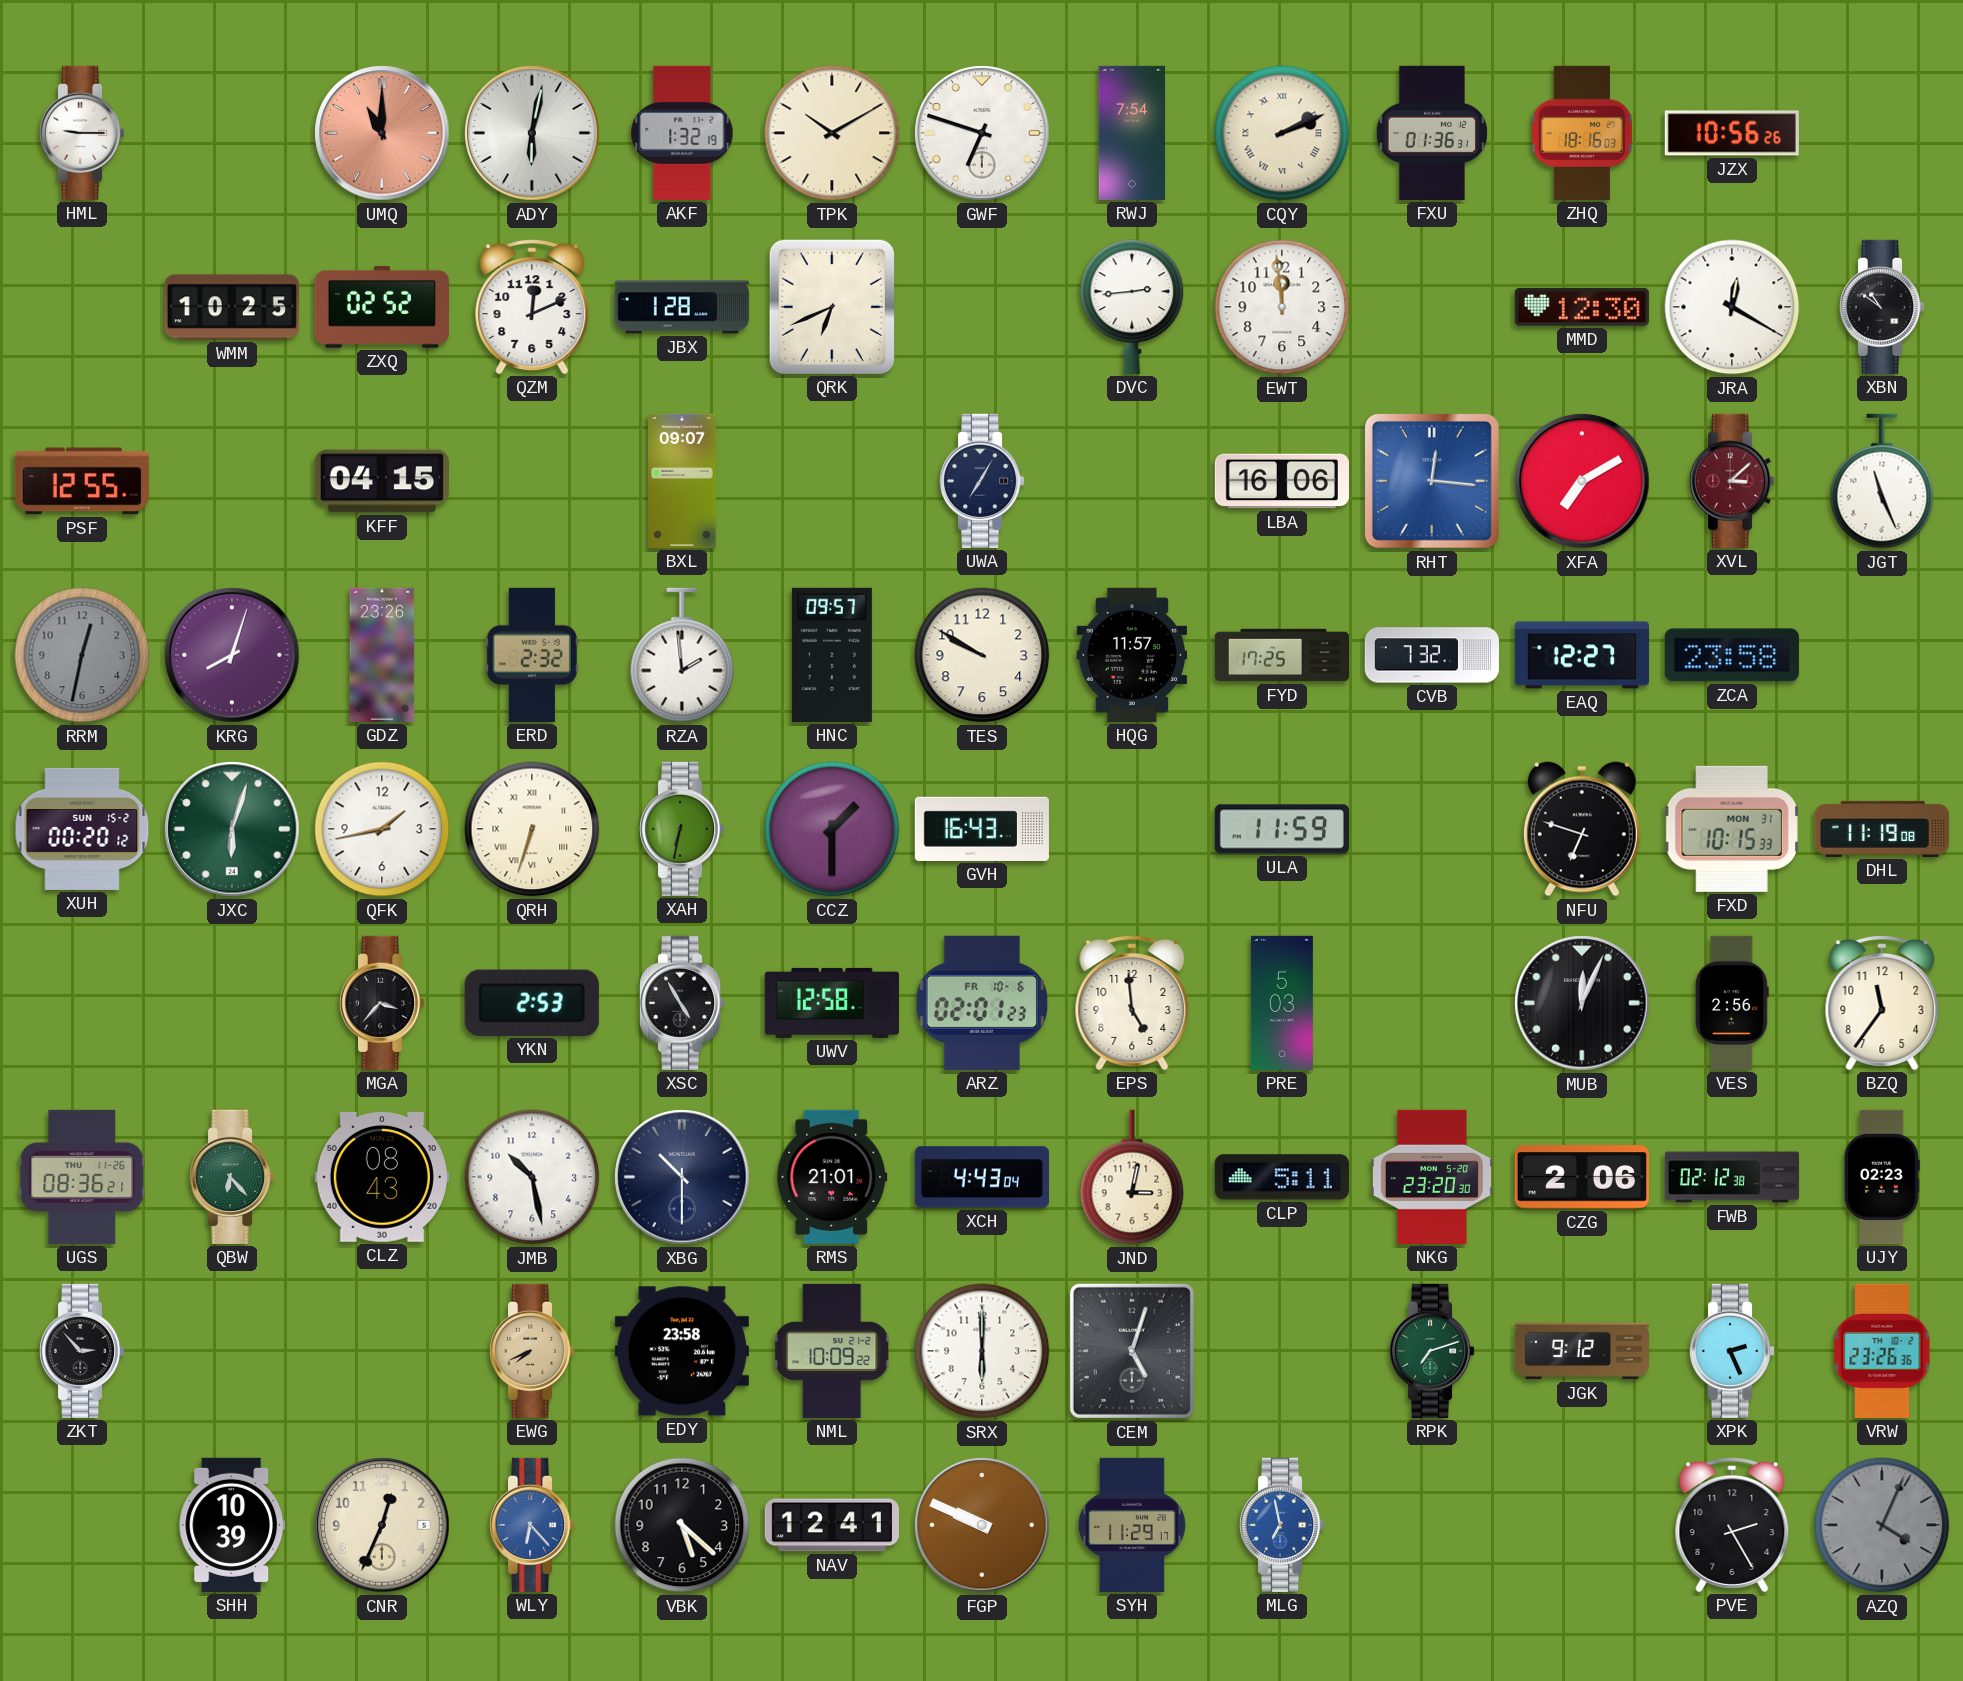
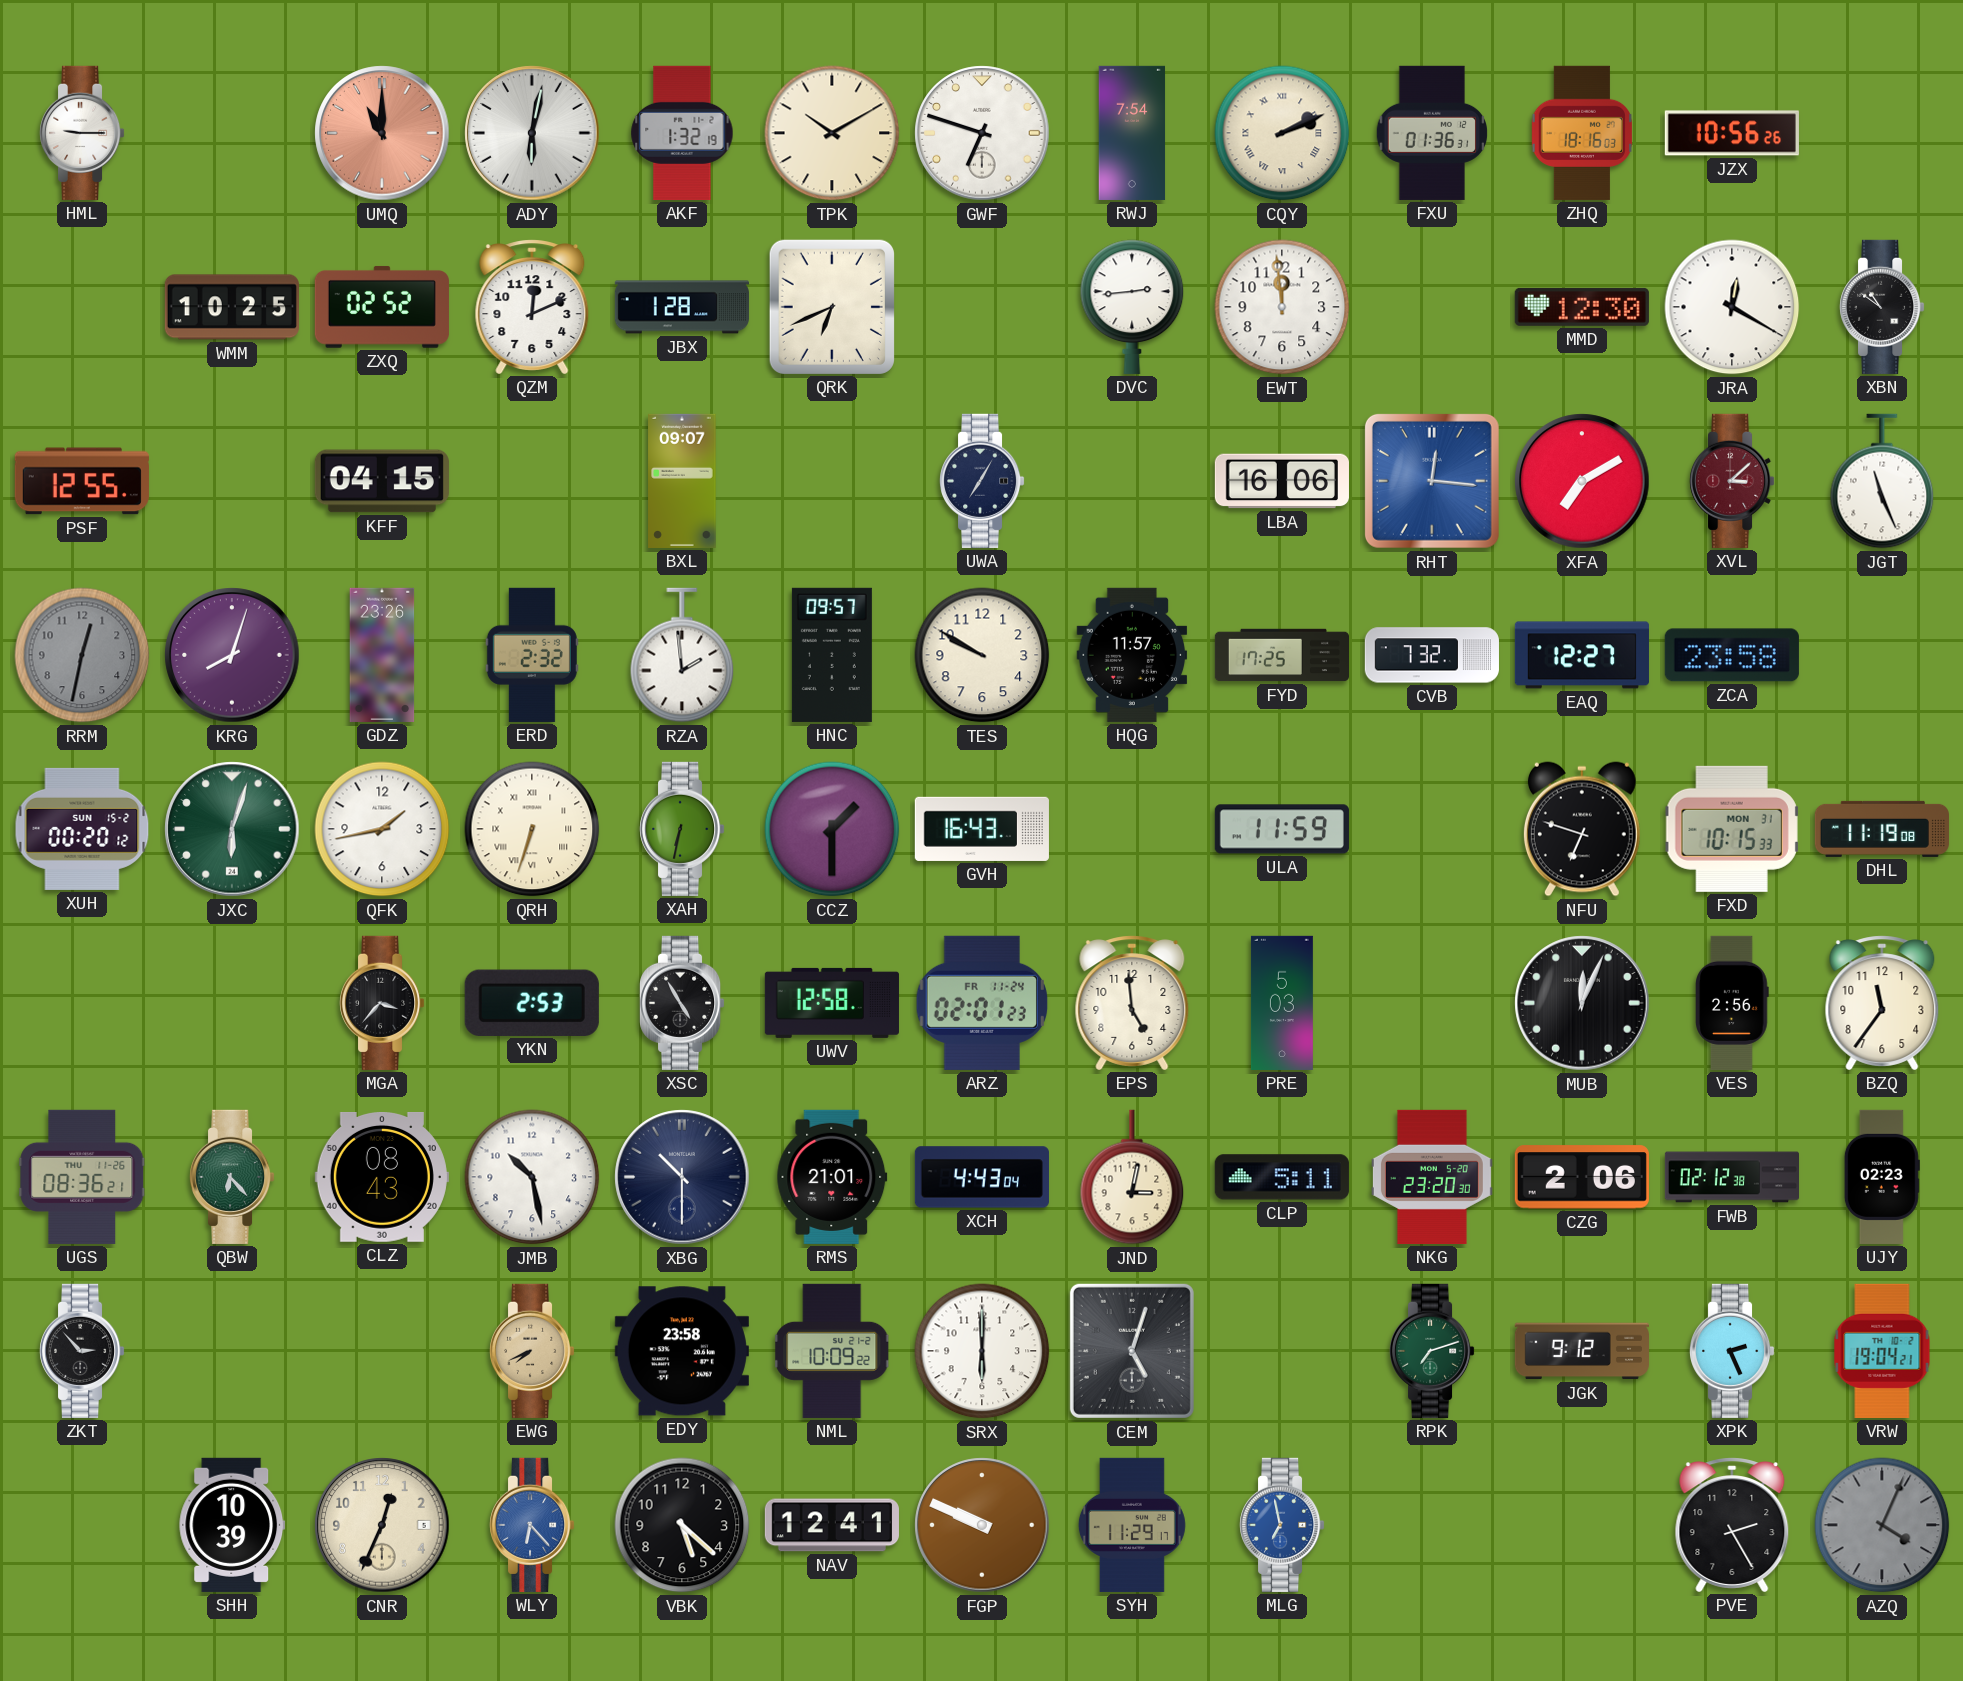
ARZ date: FR 10-6 -> FR 11-24 (981, 1003)
VRW: 23:26 -> 19:04 (1882, 1351)
